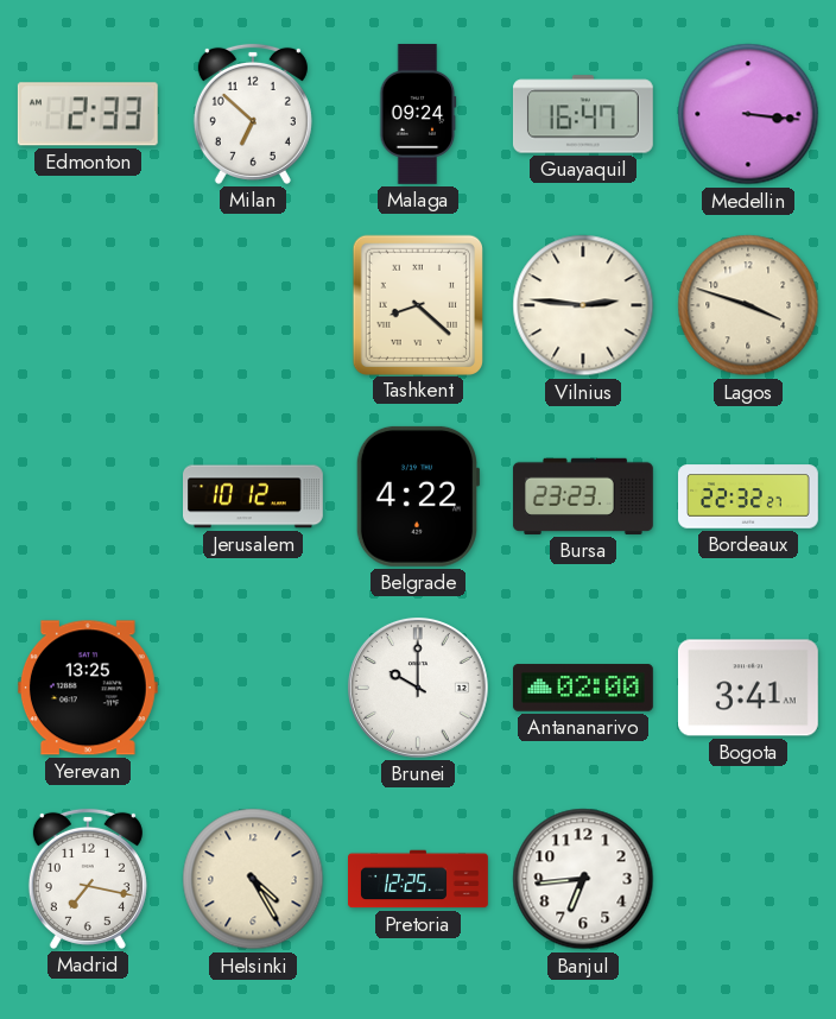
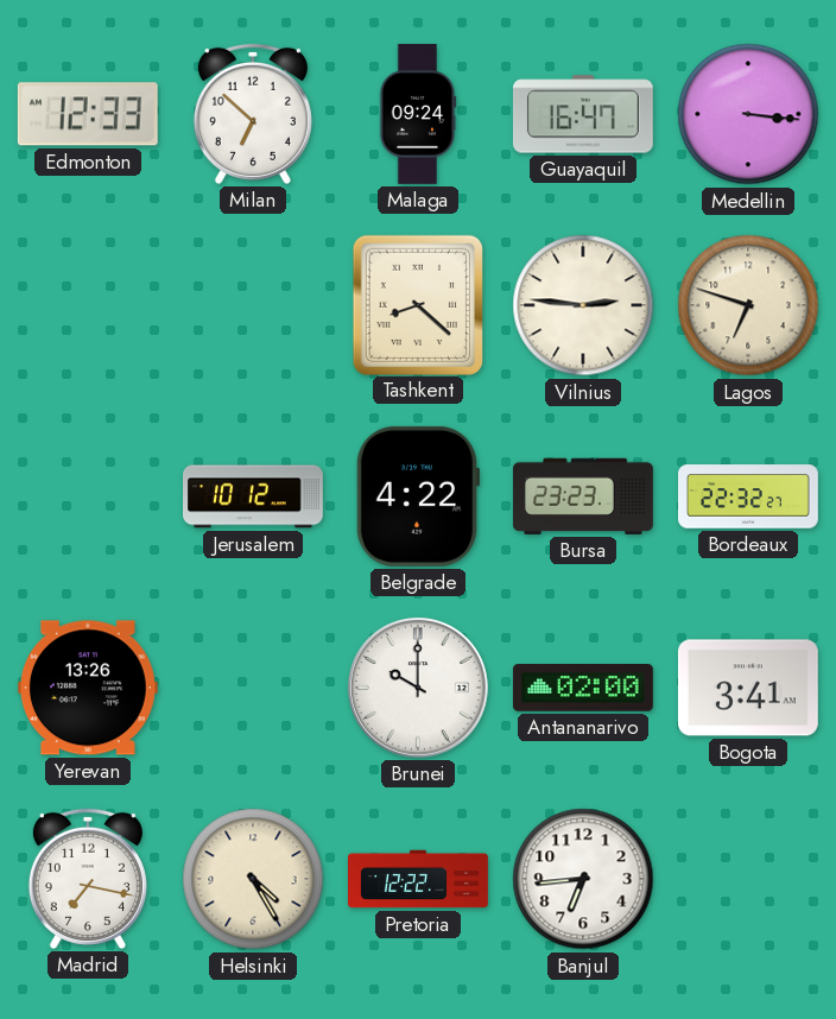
Edmonton: 2:33 -> 12:33 (88, 114)
Lagos: 3:48 -> 6:48 (748, 305)
Yerevan: 13:25 -> 13:26 (88, 688)
Pretoria: 12:25 -> 12:22 (419, 879)
